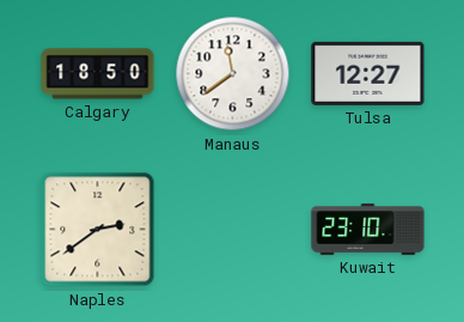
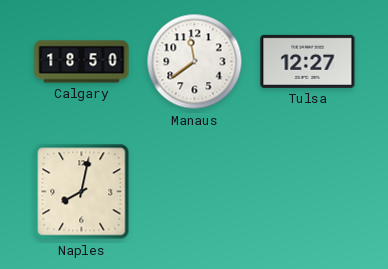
Naples: 2:39 -> 8:02 (82, 192)
Kuwait: 23:10 -> none (368, 230)
